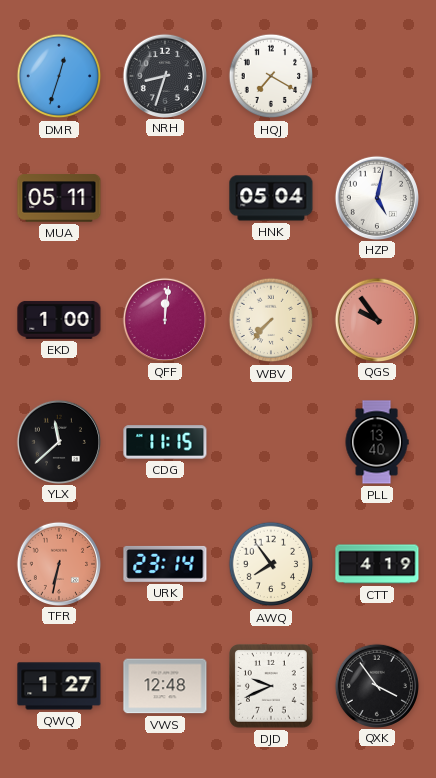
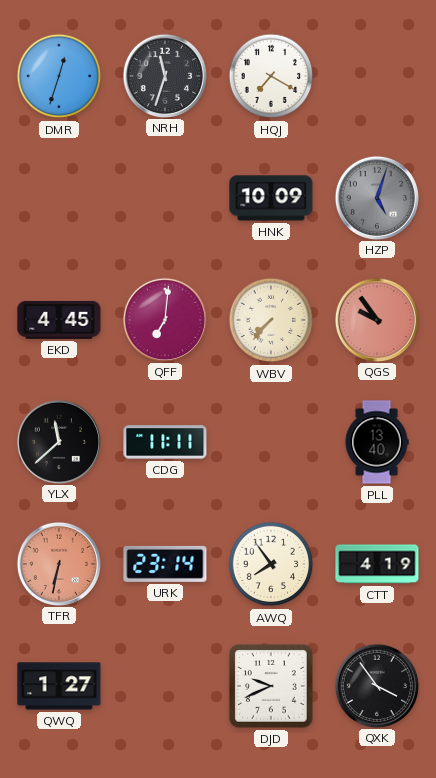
NRH: 8:33 -> 11:33 (164, 75)
MUA: 05:11 -> none (59, 198)
HNK: 05:04 -> 10:09 (271, 198)
HZP: 5:02 -> 5:03 (376, 197)
HZP dial: white -> grey (376, 197)
EKD: 1:00 -> 4:45 (59, 320)
QFF: 12:01 -> 7:01 (164, 319)
CDG: 11:15 -> 11:11 (165, 442)
VWS: 12:48 -> none (165, 686)
